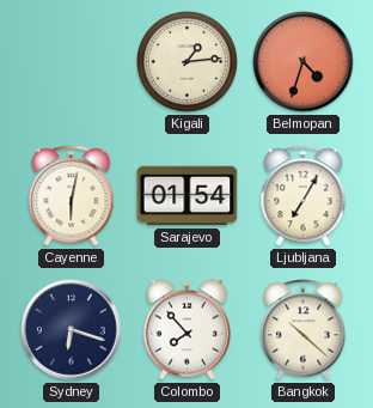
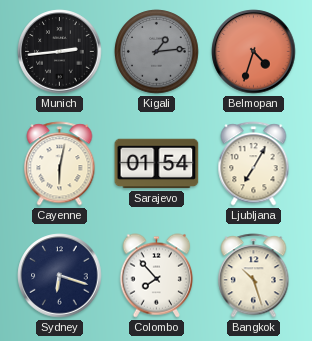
Munich: none -> 2:44 (60, 52)
Kigali dial: cream -> grey (157, 52)
Bangkok: 10:22 -> 10:27 (254, 276)
